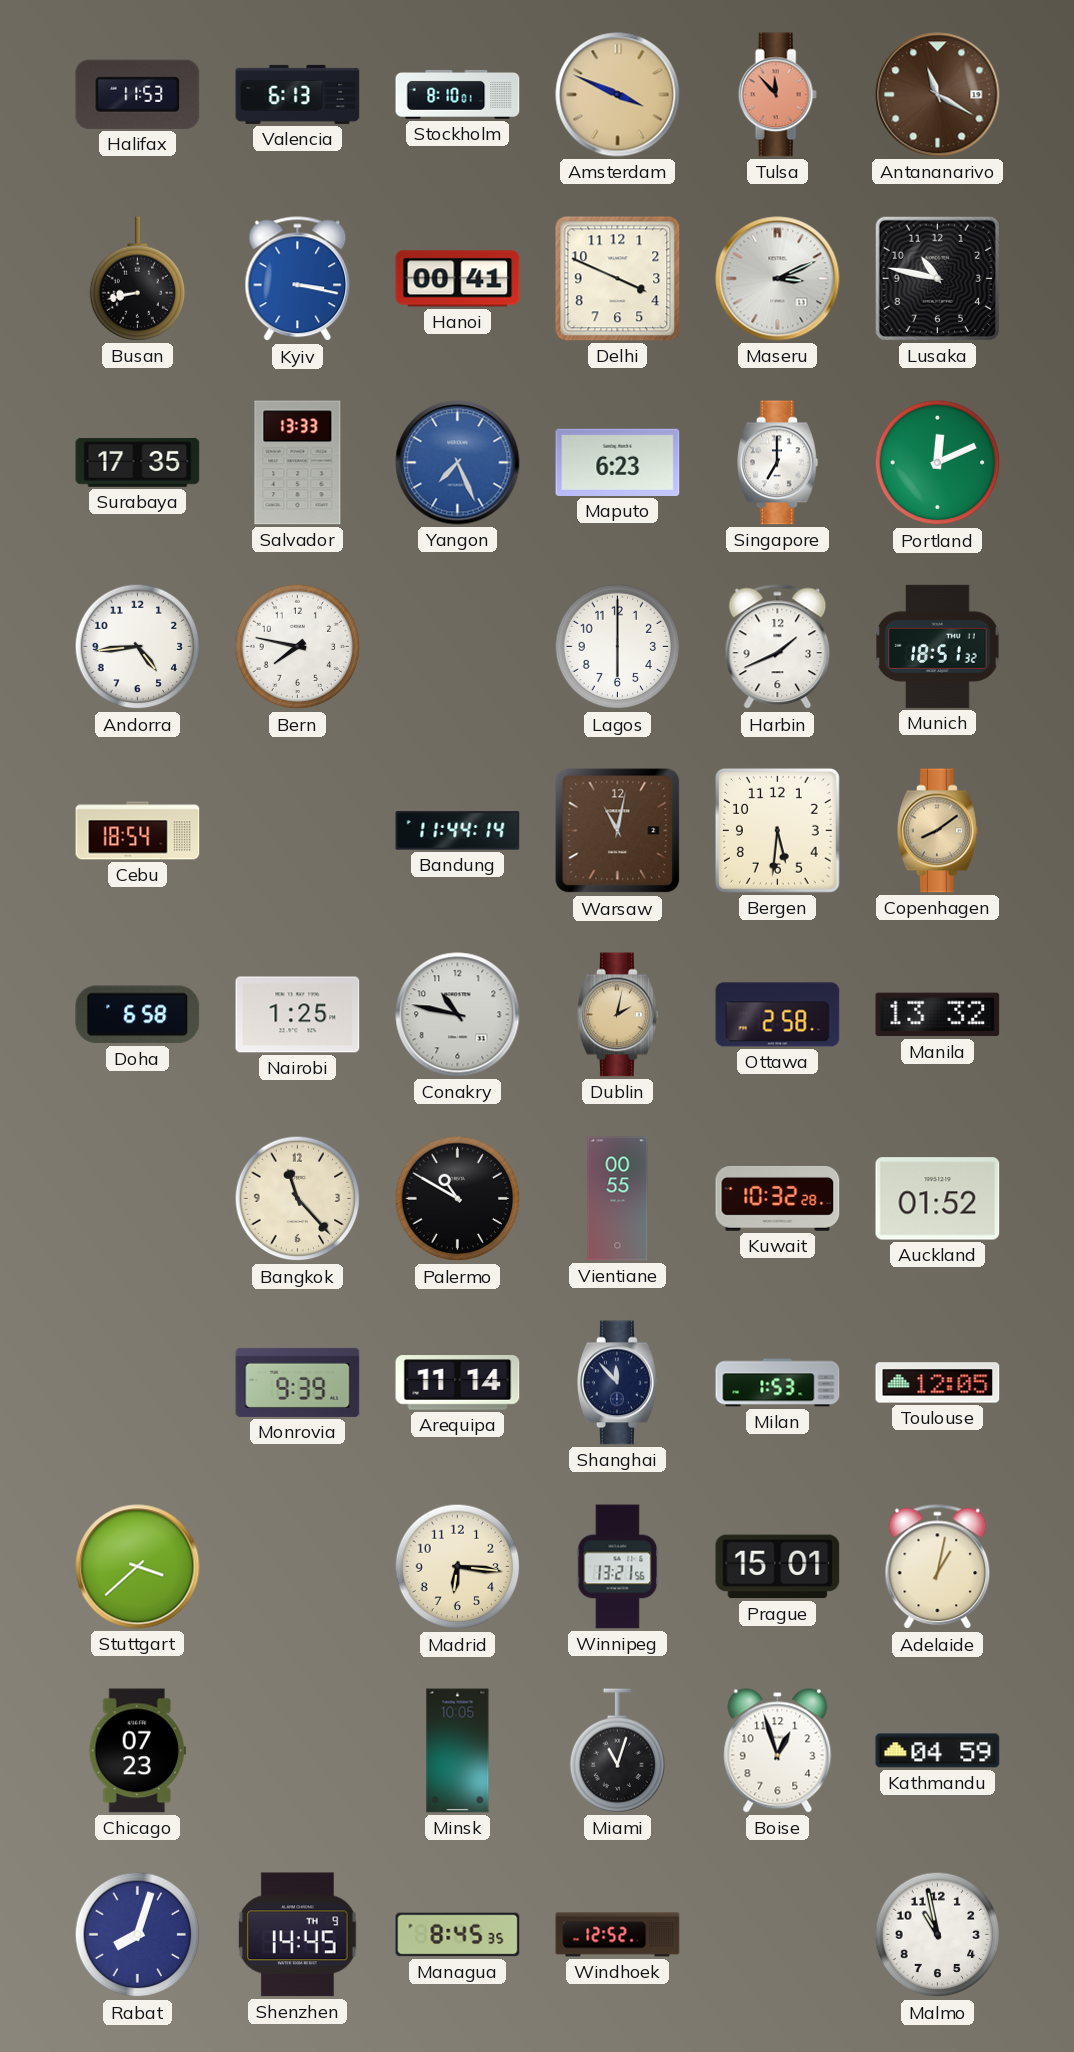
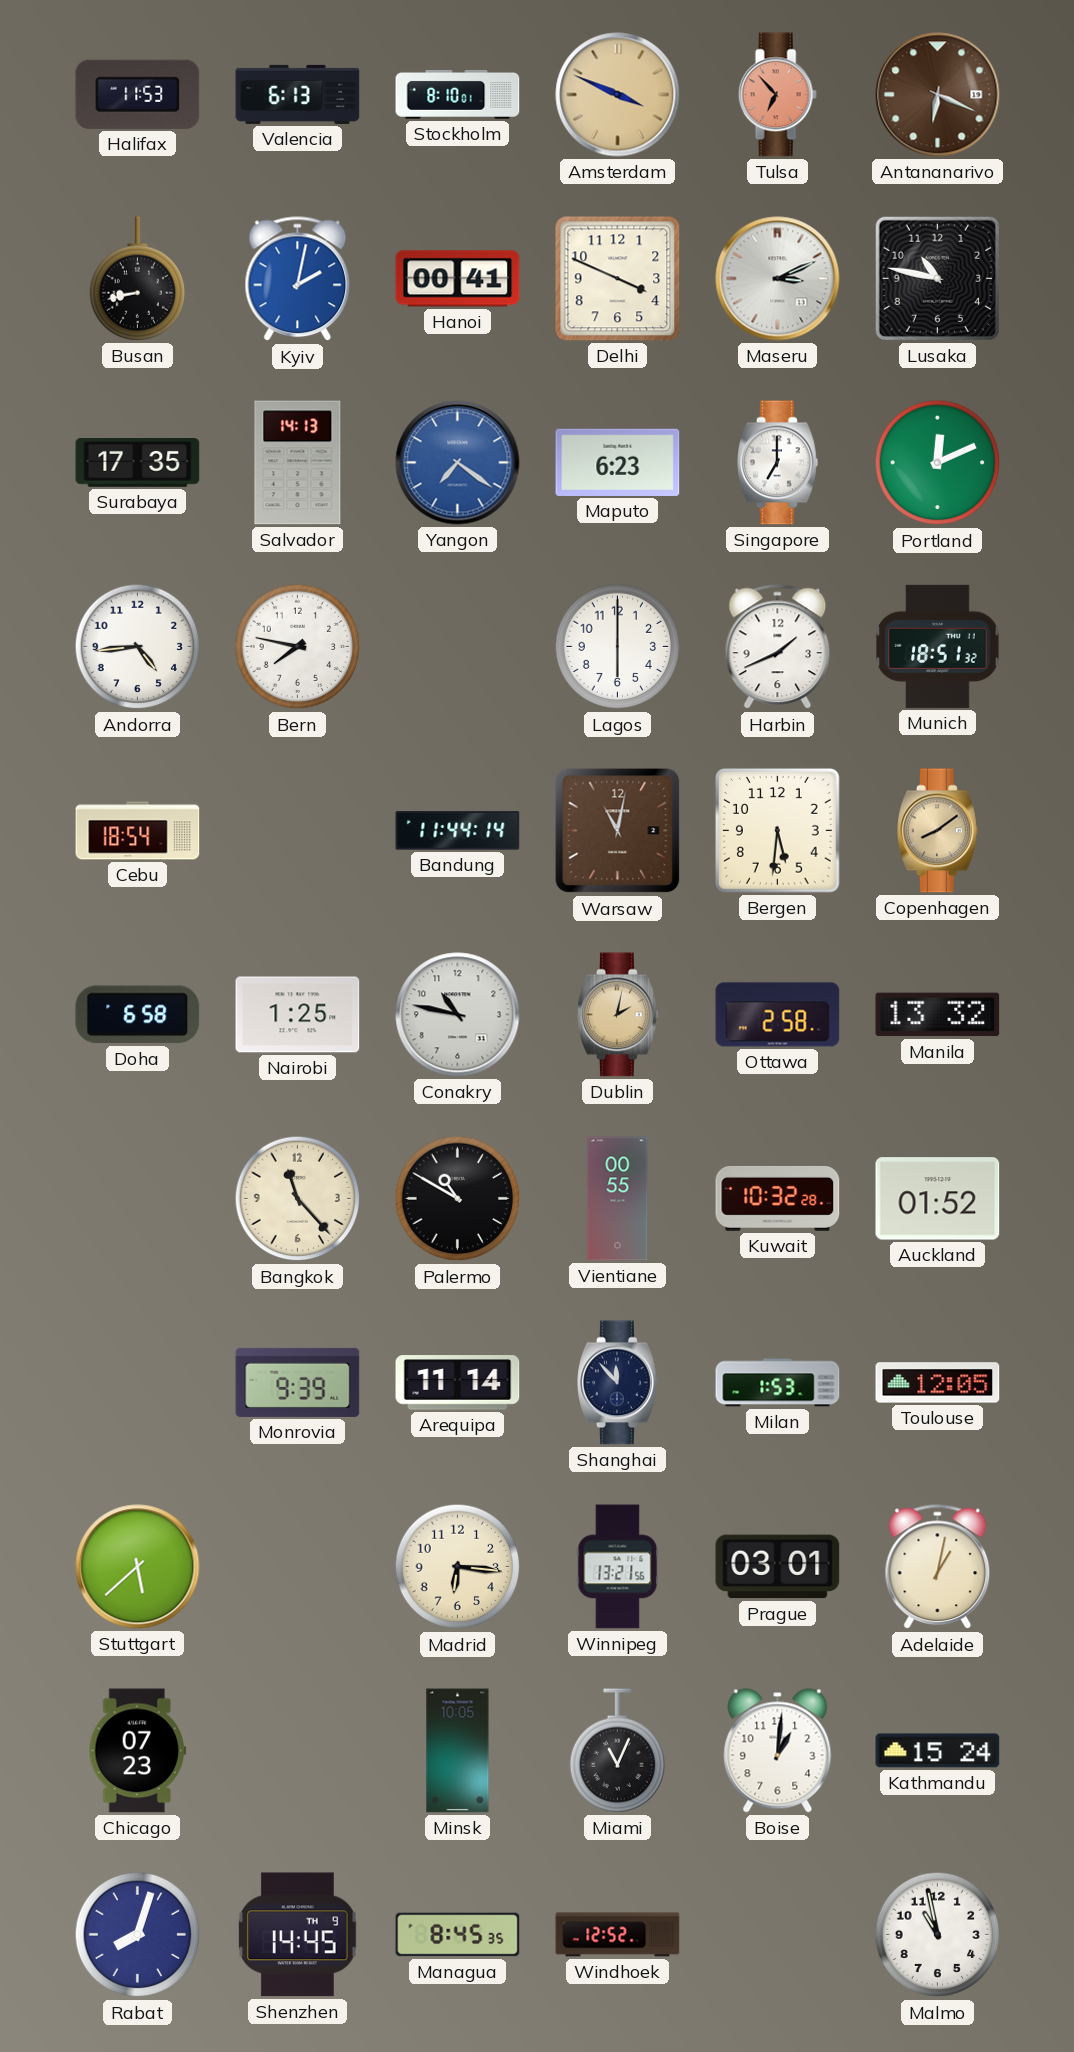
Tulsa: 11:53 -> 6:53 (777, 95)
Antananarivo: 11:20 -> 6:19 (938, 95)
Kyiv: 3:17 -> 2:02 (298, 279)
Salvador: 13:33 -> 14:13 (298, 463)
Yangon: 7:26 -> 7:21 (458, 463)
Stuttgart: 3:38 -> 5:38 (138, 1567)
Prague: 15:01 -> 03:01 (778, 1567)
Miami: 11:03 -> 11:04 (617, 1751)
Boise: 12:57 -> 1:01 (778, 1751)
Kathmandu: 04:59 -> 15:24 (938, 1751)
